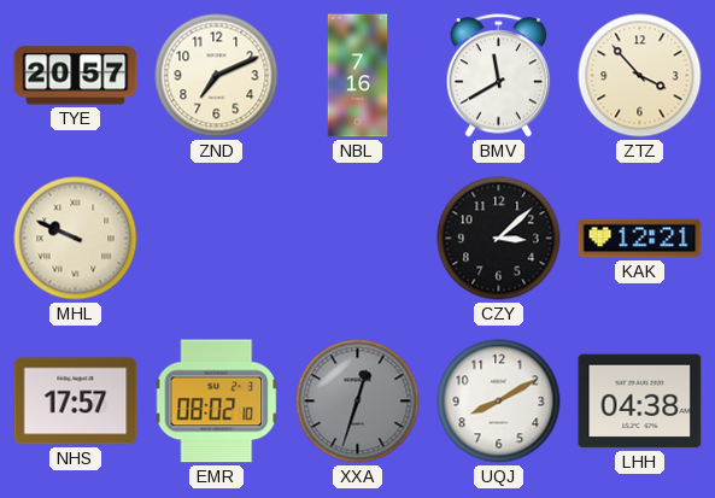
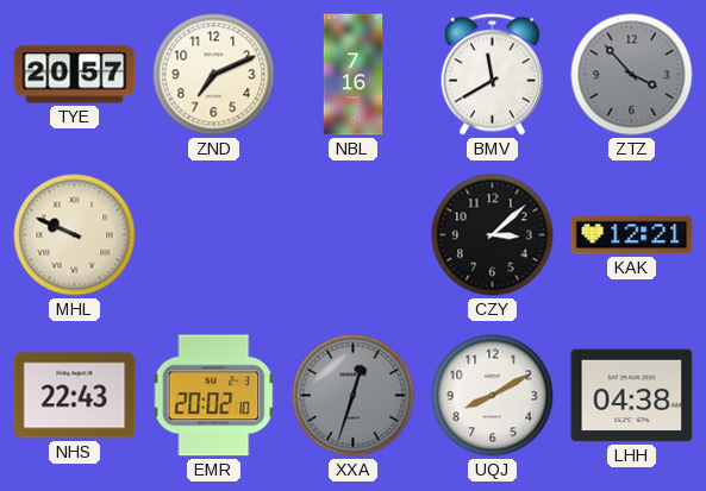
ZTZ dial: cream -> grey (632, 75)
NHS: 17:57 -> 22:43 (75, 396)
EMR: 08:02 -> 20:02 (214, 396)
